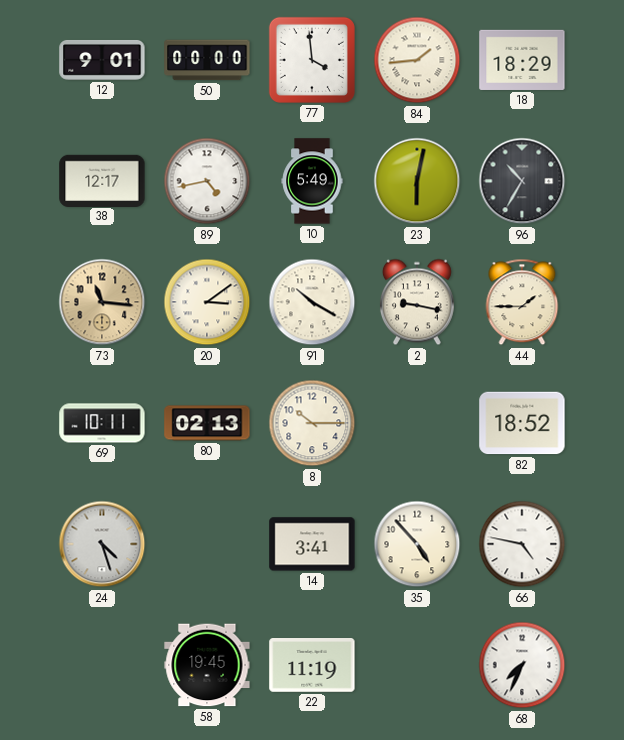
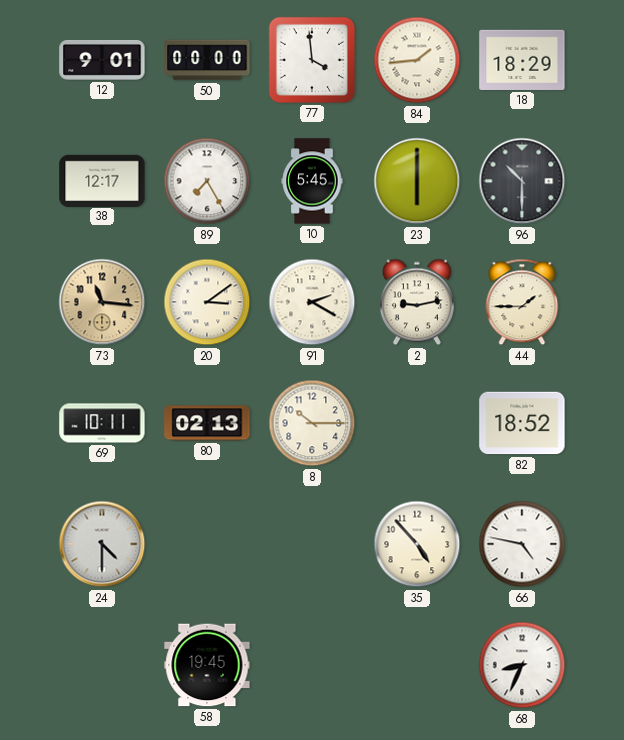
89: 4:43 -> 7:25 (207, 181)
10: 5:49 -> 5:45 (312, 181)
23: 6:02 -> 6:00 (417, 181)
96: 10:35 -> 10:30 (522, 181)
91: 10:20 -> 2:20 (312, 302)
2: 9:17 -> 9:13 (417, 302)
24: 4:27 -> 4:30 (102, 544)
14: 3:41 -> none (312, 544)
22: 11:19 -> none (312, 665)
68: 7:34 -> 8:34 (522, 665)
